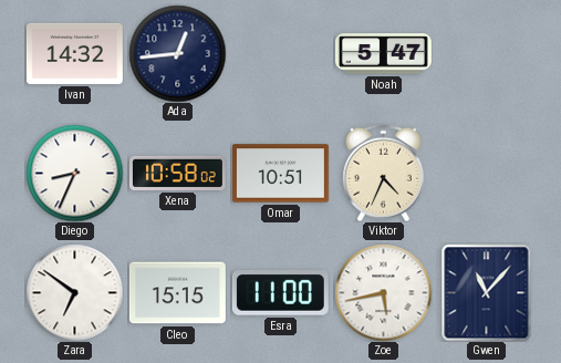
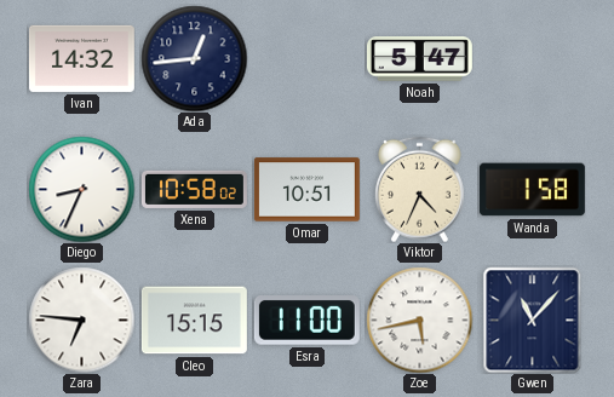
Wanda: none -> 1:58 (532, 190)
Zara: 6:51 -> 6:46 (81, 320)
